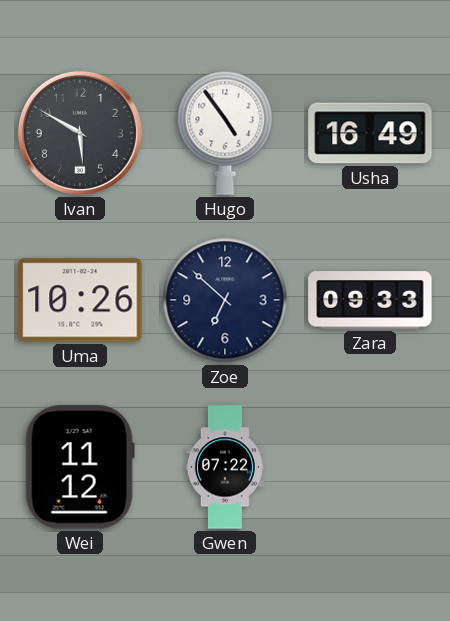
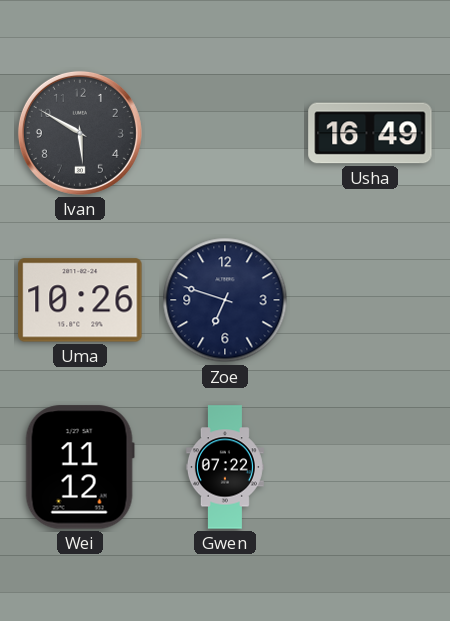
Hugo: 4:54 -> none (225, 133)
Zoe: 6:52 -> 6:48 (225, 300)
Zara: 09:33 -> none (370, 300)
